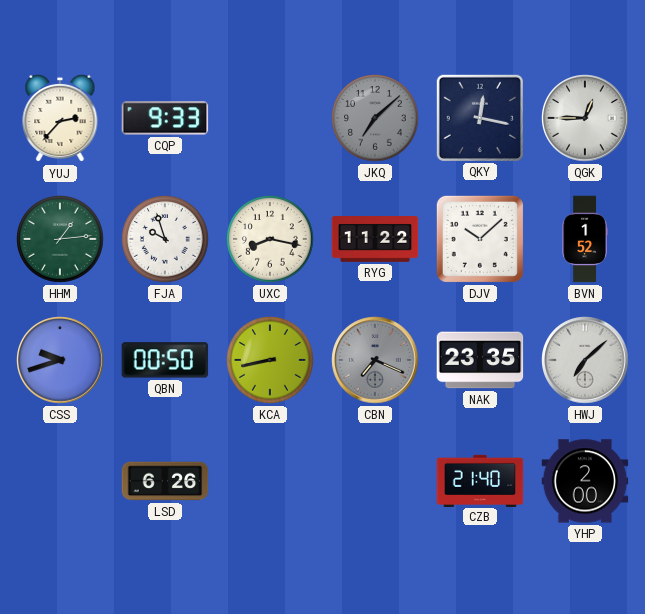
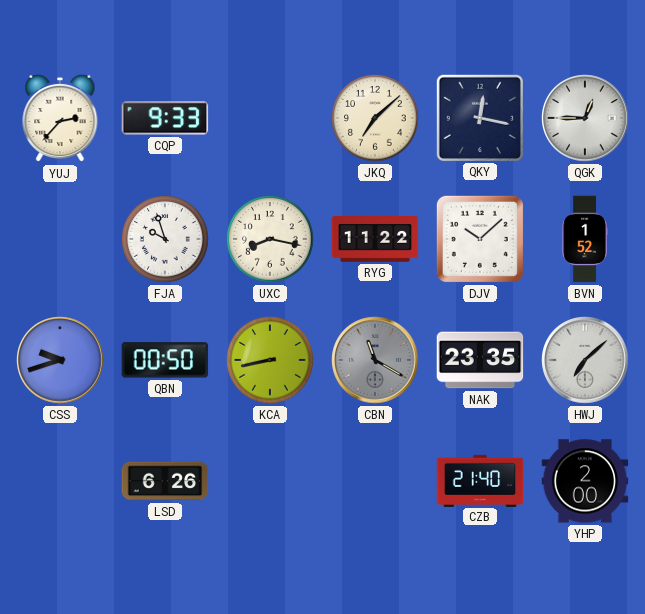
JKQ dial: grey -> cream (375, 118)
HHM: 1:14 -> none (60, 239)
CBN: 7:19 -> 11:20 (375, 360)
